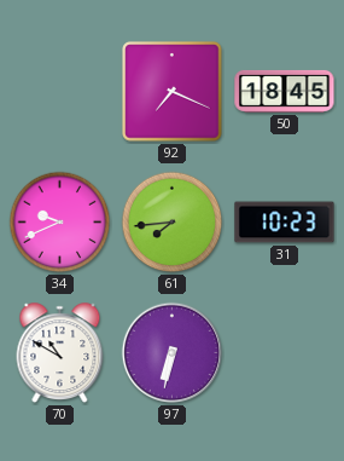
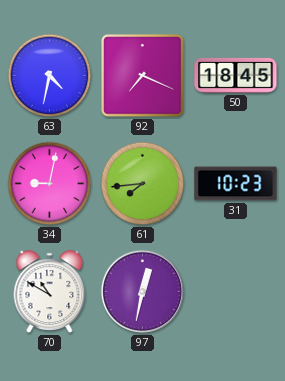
63: none -> 4:32 (50, 76)
34: 9:41 -> 9:02 (50, 184)
97: 6:32 -> 12:32 (143, 292)
